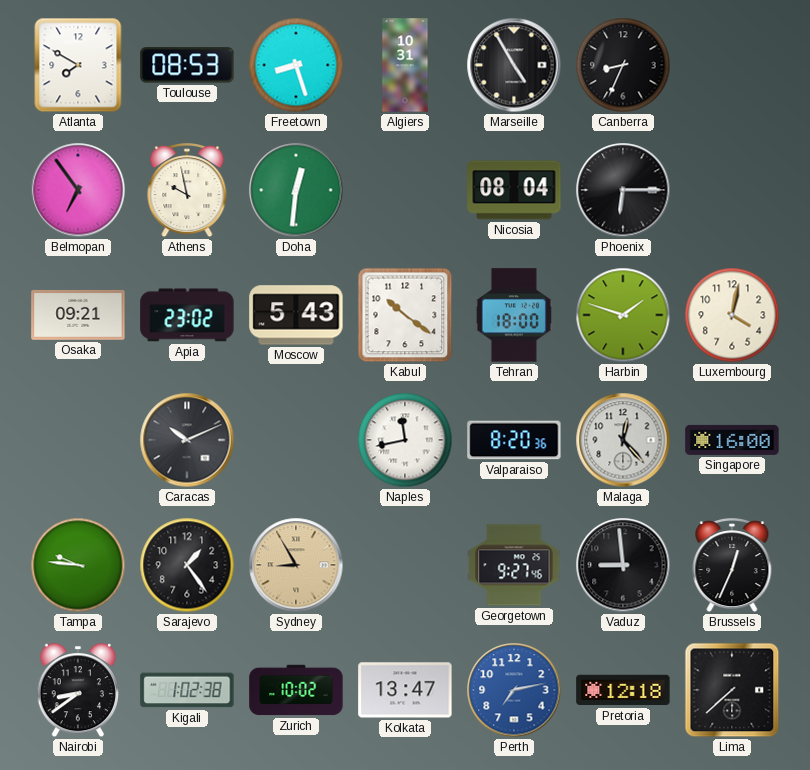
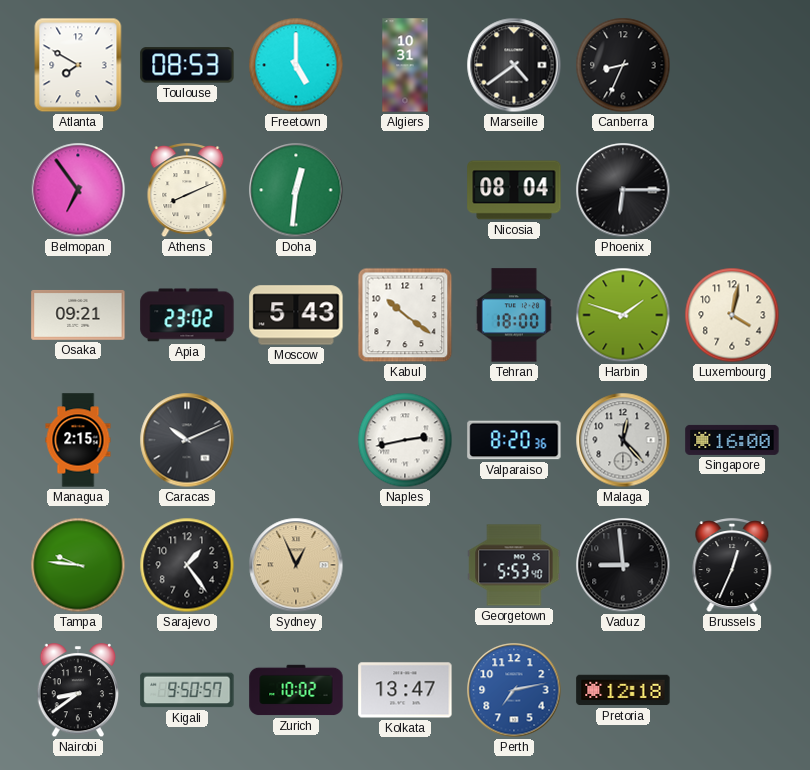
Freetown: 8:27 -> 5:00 (296, 65)
Marseille: 4:55 -> 4:39 (514, 65)
Athens: 9:58 -> 8:11 (187, 191)
Managua: none -> 2:15 (78, 440)
Naples: 11:43 -> 2:43 (405, 440)
Sydney: 8:55 -> 12:56 (296, 565)
Georgetown: 9:27 -> 5:53 (514, 565)
Kigali: 1:02 -> 9:50 (187, 690)
Lima: 7:38 -> none (732, 690)
